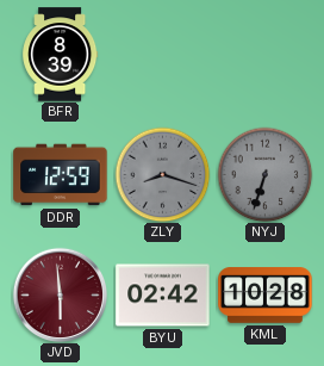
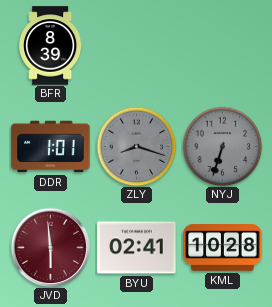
DDR: 12:59 -> 1:01 (51, 147)
BYU: 02:42 -> 02:41 (137, 248)
